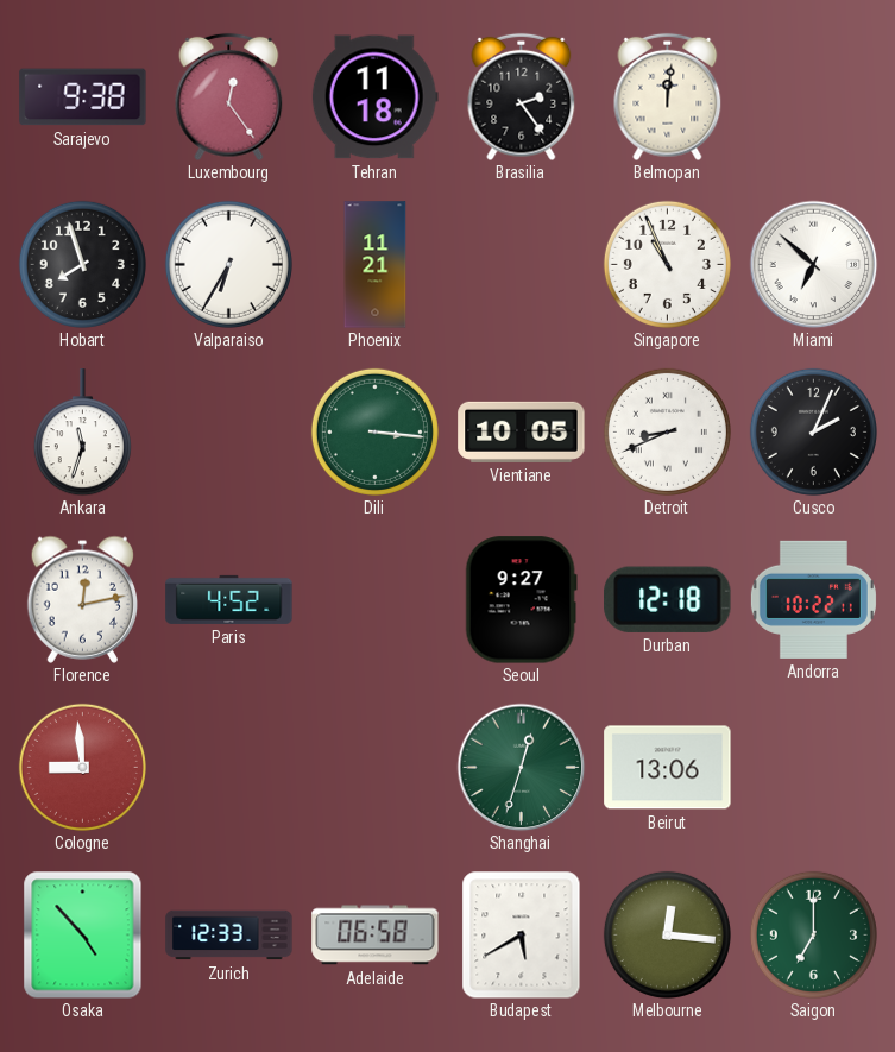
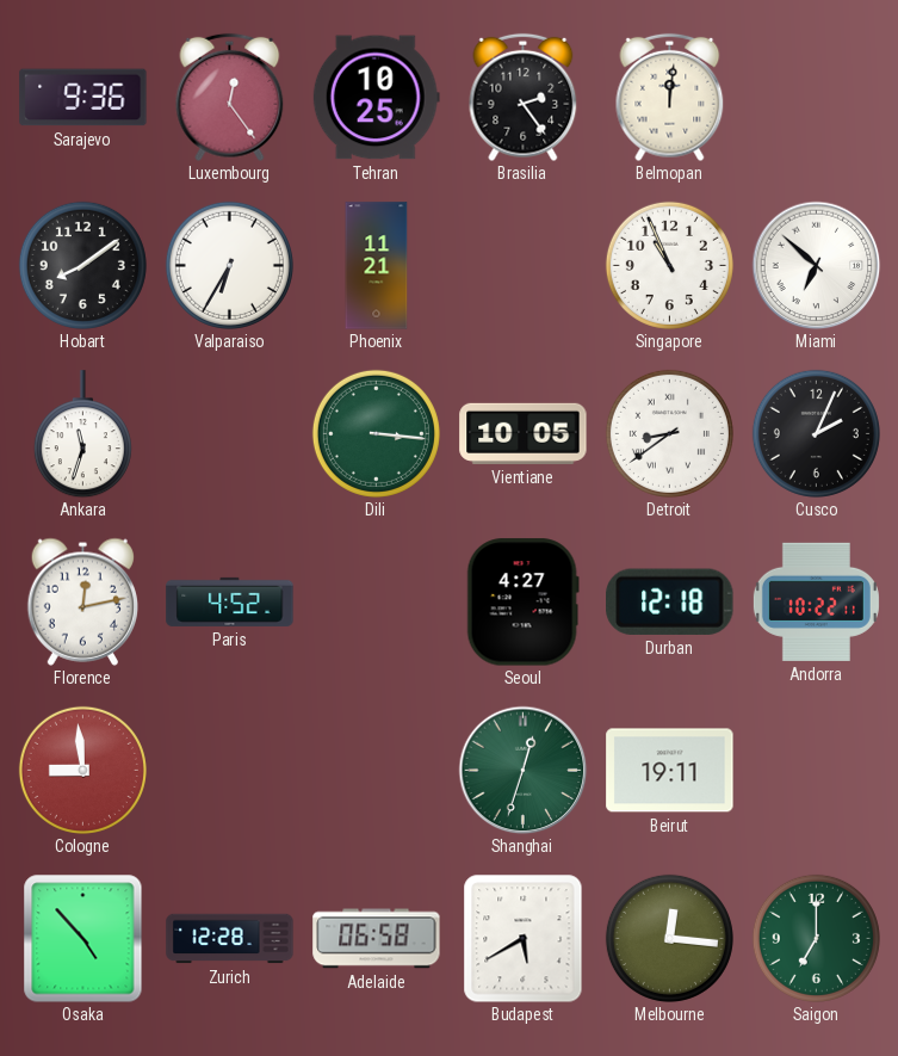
Sarajevo: 9:38 -> 9:36 (83, 98)
Tehran: 11:18 -> 10:25 (376, 98)
Hobart: 7:57 -> 8:09 (82, 265)
Detroit: 8:41 -> 8:39 (669, 433)
Seoul: 9:27 -> 4:27 (522, 603)
Beirut: 13:06 -> 19:11 (670, 771)
Zurich: 12:33 -> 12:28 (230, 939)
